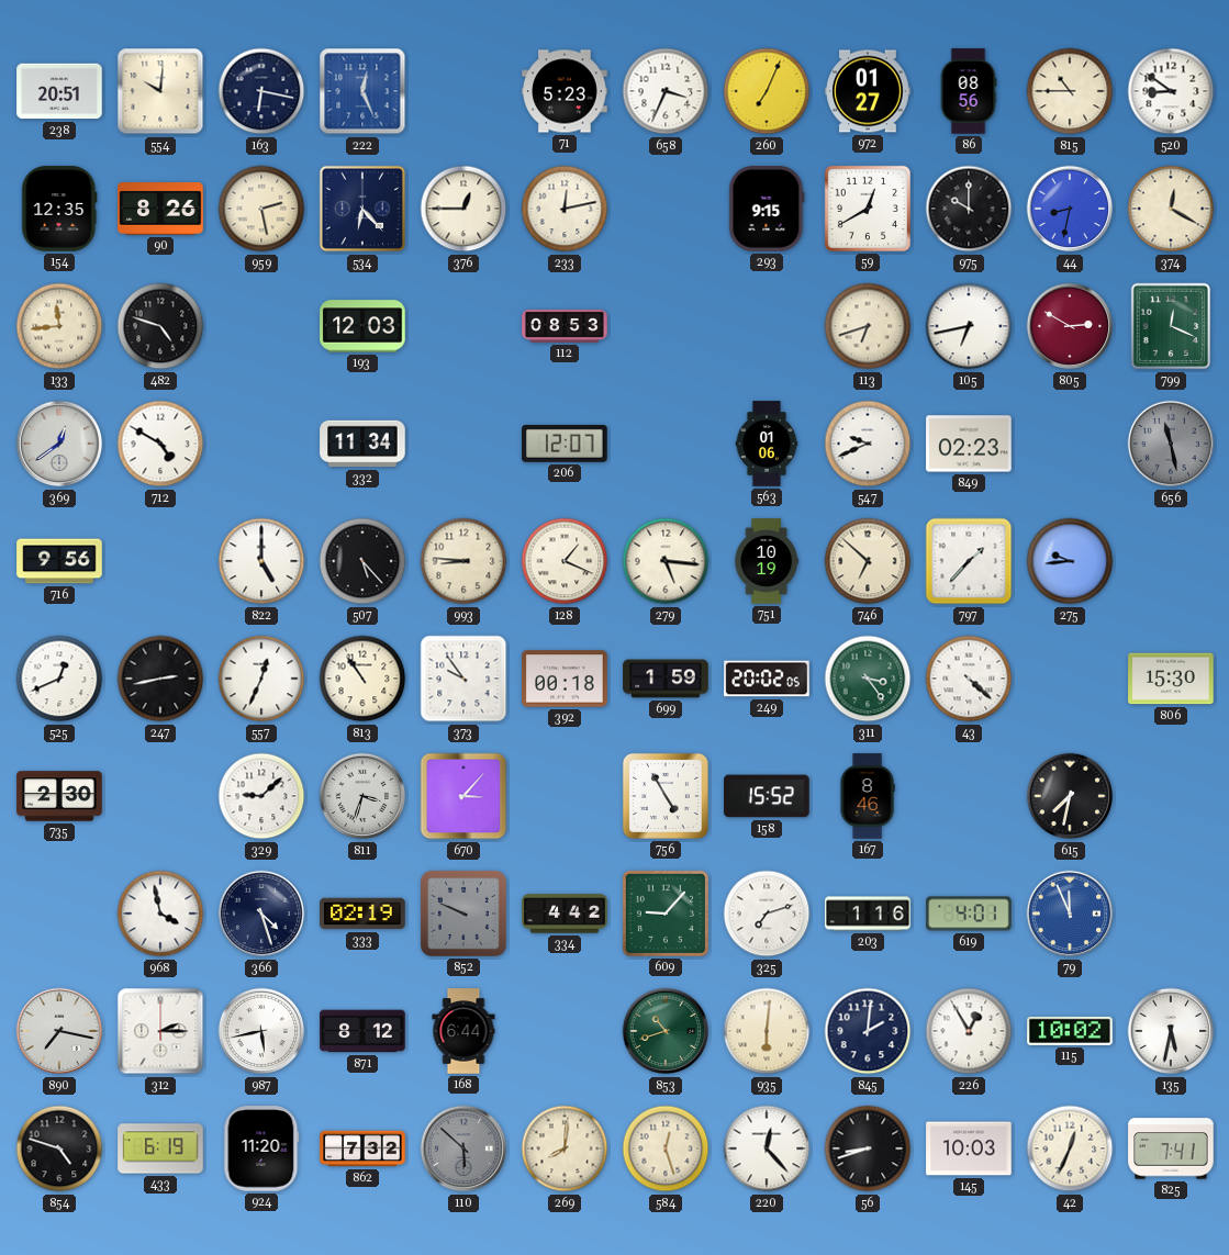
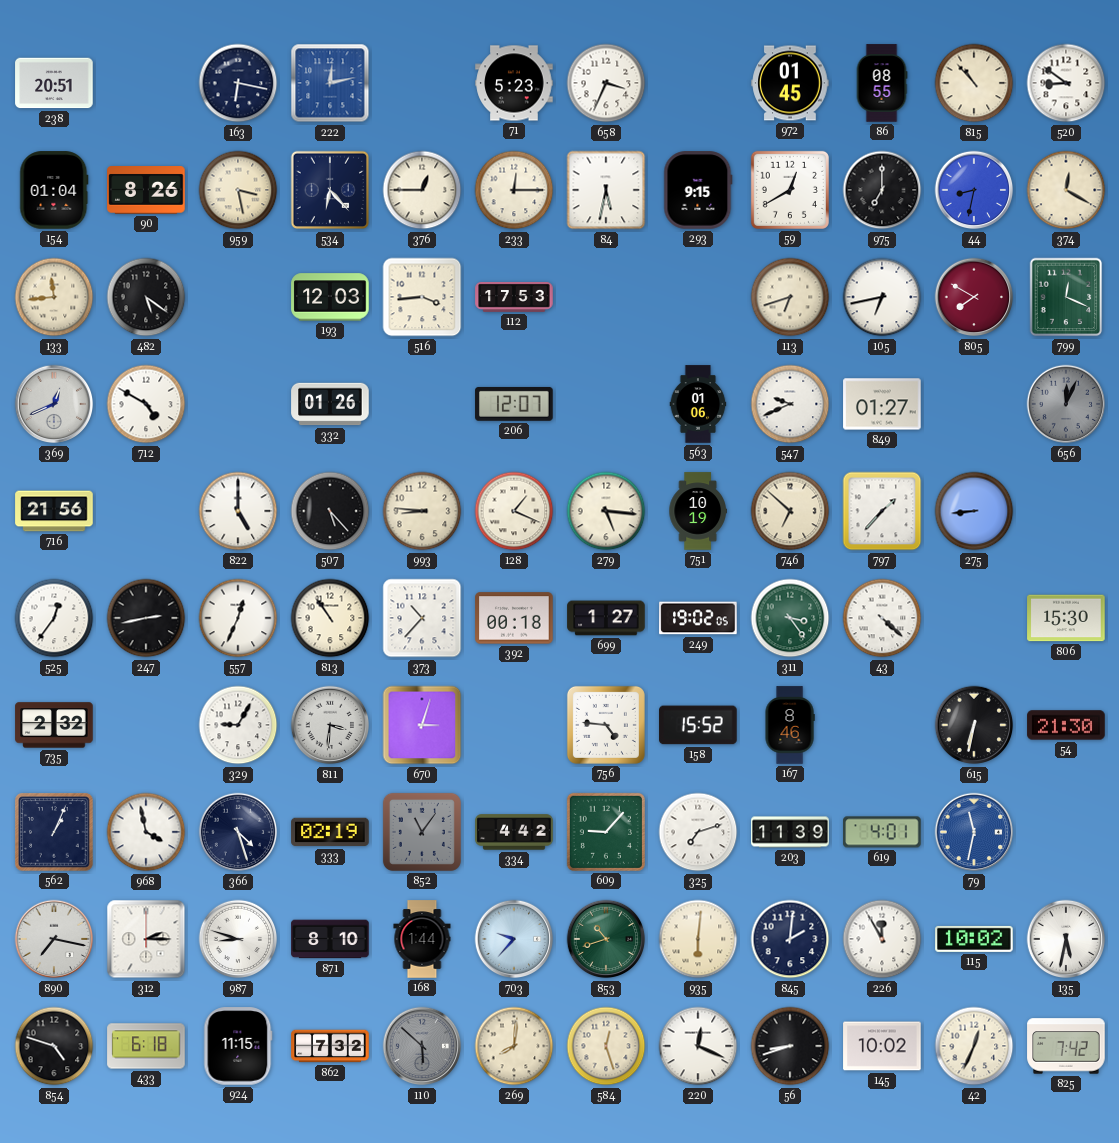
554: 10:01 -> none (160, 91)
222: 12:26 -> 12:13 (330, 83)
260: 7:04 -> none (767, 91)
972: 01:27 -> 01:45 (790, 83)
86: 08:56 -> 08:55 (882, 83)
815: 10:45 -> 10:53 (974, 83)
154: 12:35 -> 01:04 (54, 190)
959: 2:28 -> 3:28 (238, 190)
233: 12:13 -> 12:15 (514, 190)
84: none -> 5:32 (606, 190)
975: 10:00 -> 7:00 (882, 190)
482: 4:48 -> 5:21 (146, 297)
516: none -> 3:44 (422, 297)
112: 08:53 -> 17:53 (514, 297)
805: 2:50 -> 7:50 (974, 297)
369: 12:39 -> 12:41 (54, 404)
332: 11:34 -> 01:26 (330, 404)
849: 02:23 -> 01:27 (882, 404)
656: 11:28 -> 12:04 (1066, 404)
716: 9:56 -> 21:56 (54, 511)
275: 9:44 -> 8:44 (974, 511)
525: 12:41 -> 12:36 (54, 618)
373: 9:54 -> 10:37 (422, 618)
699: 1:59 -> 1:27 (606, 618)
249: 20:02 -> 19:02 (698, 618)
735: 2:30 -> 2:32 (54, 725)
329: 9:08 -> 9:05 (238, 725)
811: 3:33 -> 3:31 (330, 725)
670: 3:07 -> 3:03 (422, 725)
756: 4:55 -> 4:46 (606, 725)
615: 7:32 -> 6:32 (974, 725)
54: none -> 21:30 (1066, 725)
562: none -> 1:04 (54, 832)
852: 9:49 -> 11:06 (422, 832)
203: 1:16 -> 11:39 (790, 832)
79: 11:56 -> 11:32 (974, 832)
987: 5:43 -> 8:48 (238, 939)
871: 8:12 -> 8:10 (330, 939)
168: 6:44 -> 1:44 (422, 939)
703: none -> 9:37 (514, 939)
226: 12:55 -> 11:55 (882, 939)
433: 6:19 -> 6:18 (146, 1046)
924: 11:20 -> 11:15 (238, 1046)
220: 12:23 -> 12:19 (698, 1046)
145: 10:03 -> 10:02 (882, 1046)
825: 7:41 -> 7:42 (1066, 1046)
